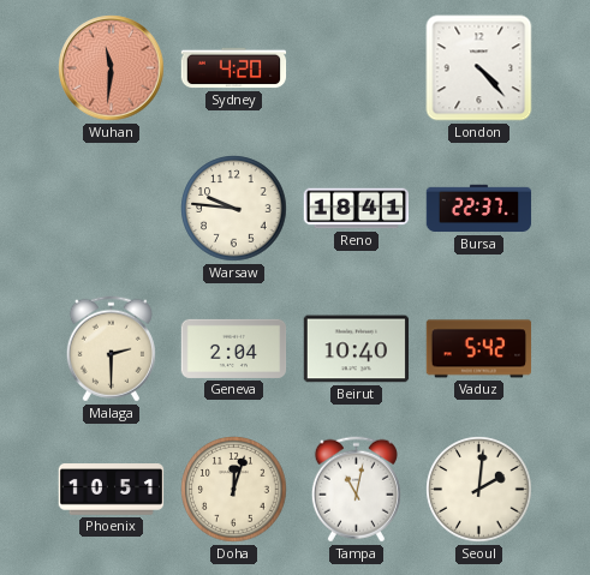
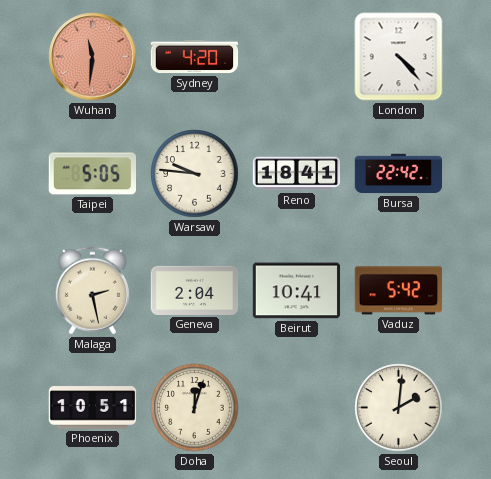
Taipei: none -> 5:05 (92, 174)
Bursa: 22:37 -> 22:42 (399, 174)
Malaga: 2:30 -> 2:28 (92, 291)
Beirut: 10:40 -> 10:41 (297, 291)
Tampa: 11:02 -> none (356, 490)
